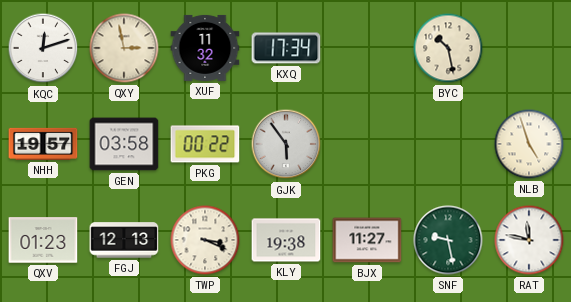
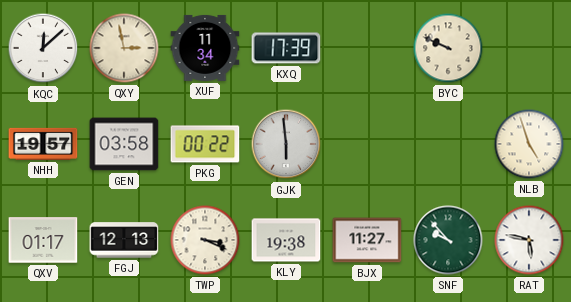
KQC: 12:12 -> 12:08 (43, 48)
XUF: 11:32 -> 11:34 (205, 48)
KXQ: 17:34 -> 17:39 (286, 48)
BYC: 10:28 -> 9:49 (448, 48)
GJK: 5:54 -> 5:59 (286, 144)
QXV: 01:23 -> 01:17 (43, 240)
SNF: 9:28 -> 9:53 (448, 240)
RAT: 11:47 -> 5:47 (529, 240)
